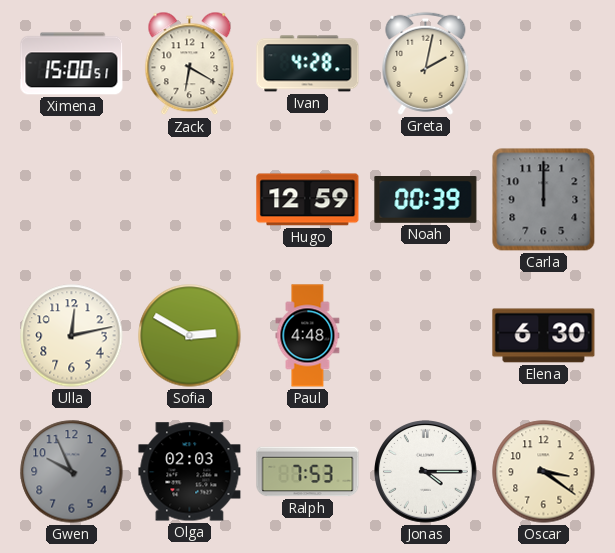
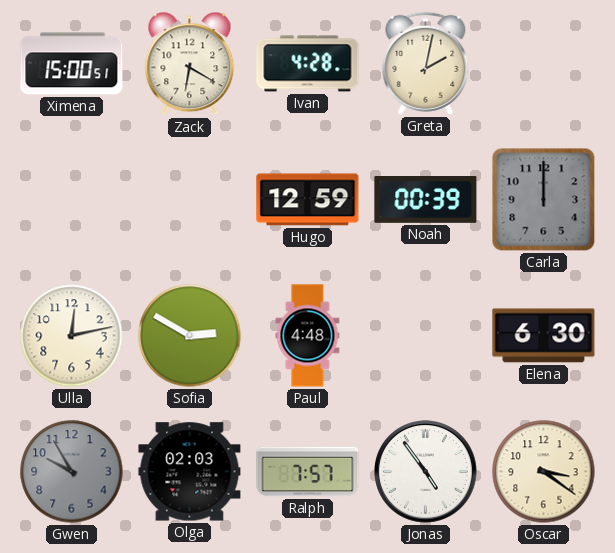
Gwen: 9:56 -> 9:55 (72, 472)
Ralph: 7:53 -> 7:57 (308, 472)
Jonas: 4:15 -> 4:54 (426, 472)
